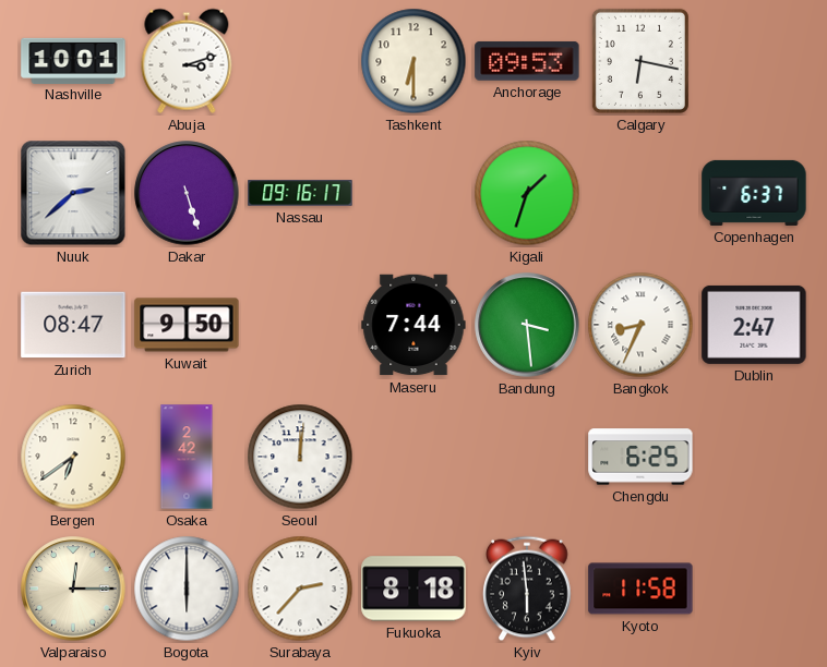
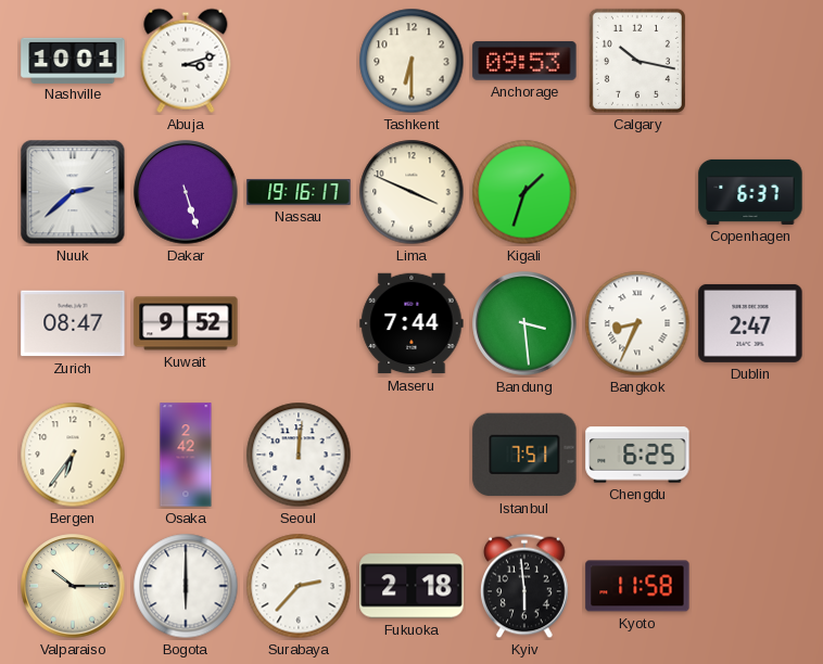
Calgary: 6:17 -> 10:17 (637, 61)
Nassau: 09:16 -> 19:16 (299, 192)
Lima: none -> 3:49 (411, 192)
Kuwait: 9:50 -> 9:52 (186, 323)
Bergen: 6:39 -> 6:36 (73, 455)
Istanbul: none -> 7:51 (524, 455)
Valparaiso: 12:15 -> 10:15 (73, 586)
Fukuoka: 8:18 -> 2:18 (411, 586)
